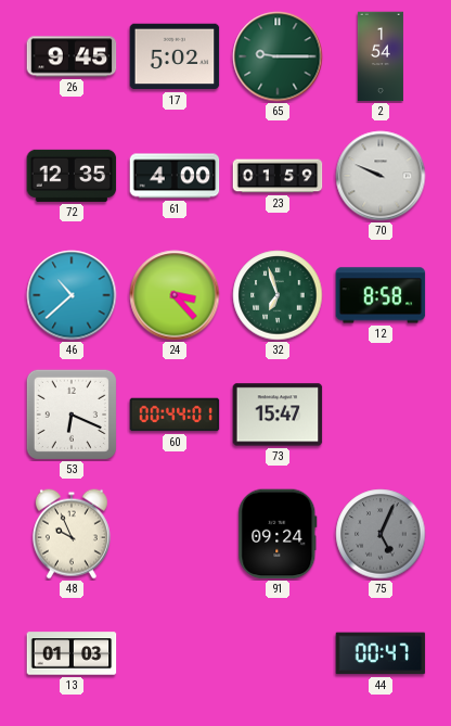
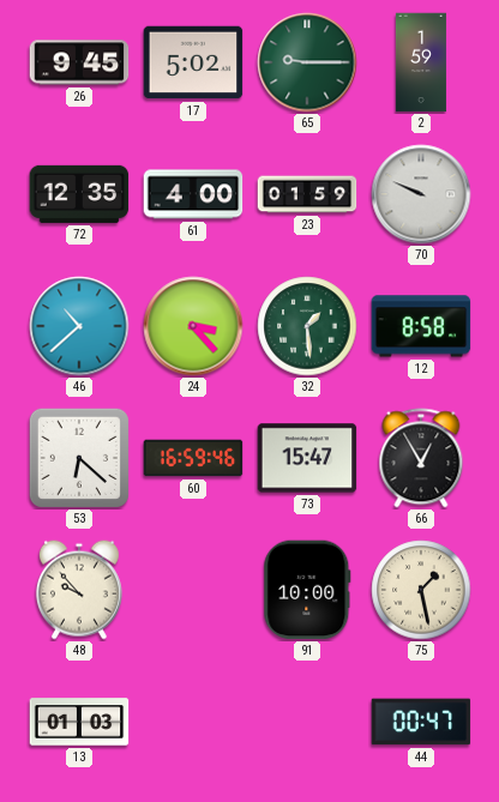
2: 1:54 -> 1:59 (421, 62)
32: 6:57 -> 1:29 (307, 326)
53: 6:19 -> 6:22 (79, 458)
60: 00:44 -> 16:59 (193, 458)
66: none -> 12:55 (421, 458)
48: 9:56 -> 9:53 (79, 590)
91: 09:24 -> 10:00 (307, 590)
75: 5:04 -> 1:28 (421, 590)
75 dial: grey -> cream (421, 590)
